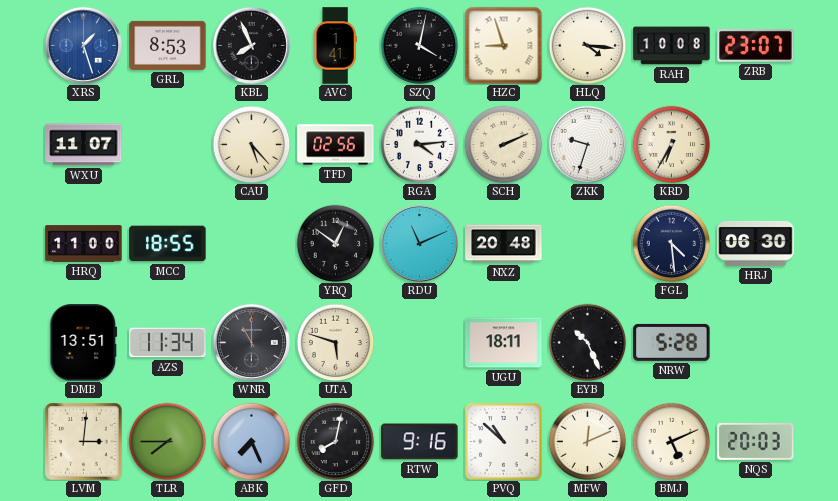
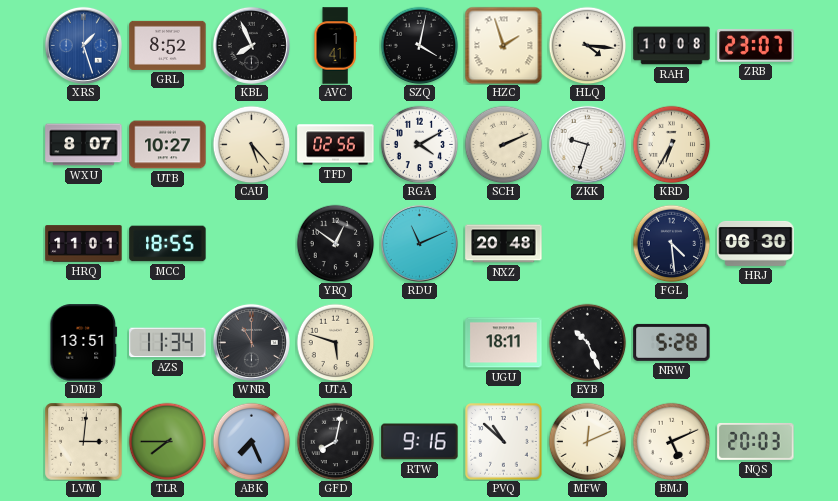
GRL: 8:53 -> 8:52 (168, 45)
HZC: 8:57 -> 1:57 (503, 45)
WXU: 11:07 -> 8:07 (84, 145)
UTB: none -> 10:27 (168, 145)
RGA: 4:14 -> 4:10 (419, 144)
HRQ: 11:00 -> 11:01 (84, 244)
